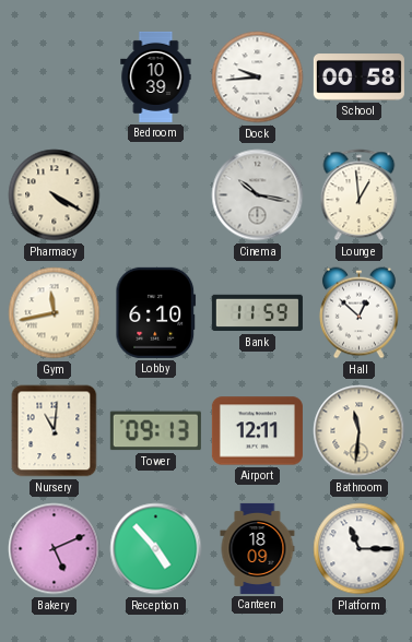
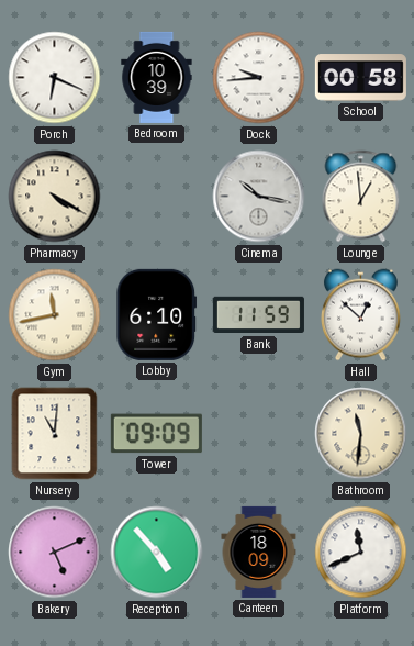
Porch: none -> 6:19 (55, 78)
Tower: 09:13 -> 09:09 (156, 434)
Airport: 12:11 -> none (257, 431)
Platform: 11:15 -> 11:41 (361, 553)
